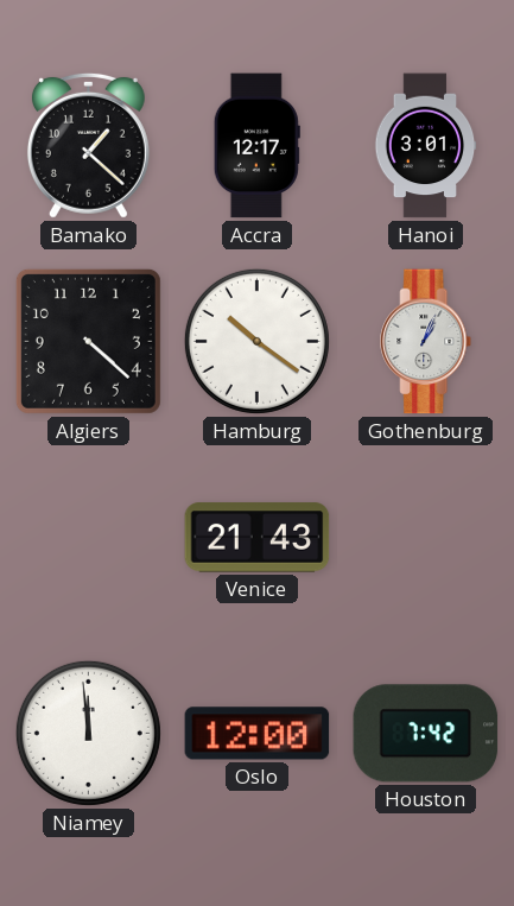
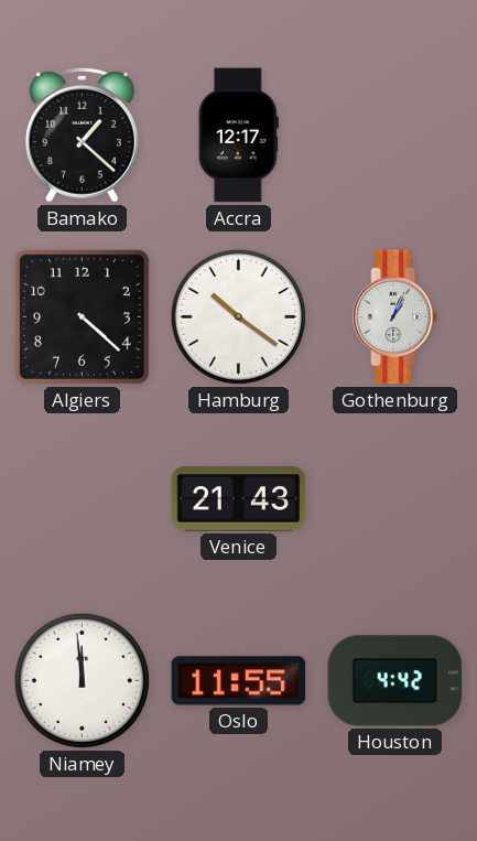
Hanoi: 3:01 -> none (425, 146)
Oslo: 12:00 -> 11:55 (239, 681)
Houston: 7:42 -> 4:42 (395, 681)
